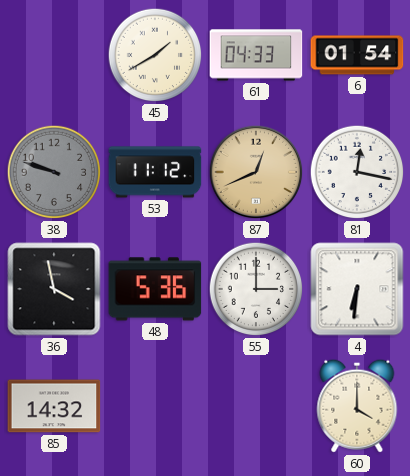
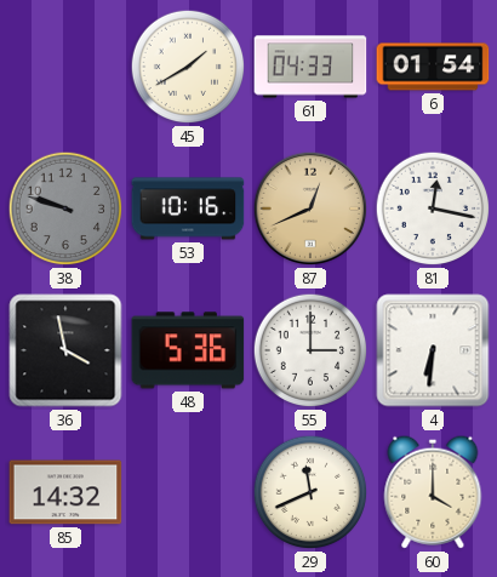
53: 11:12 -> 10:16 (188, 208)
29: none -> 11:41 (310, 492)
